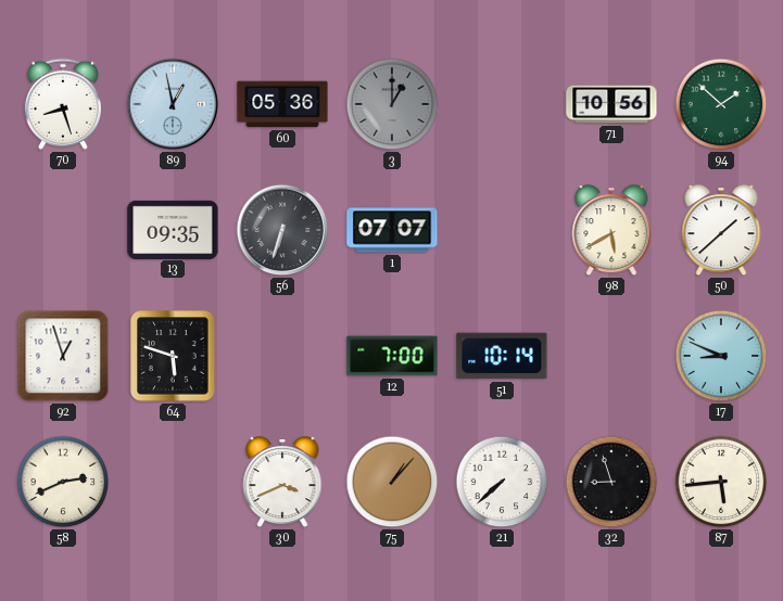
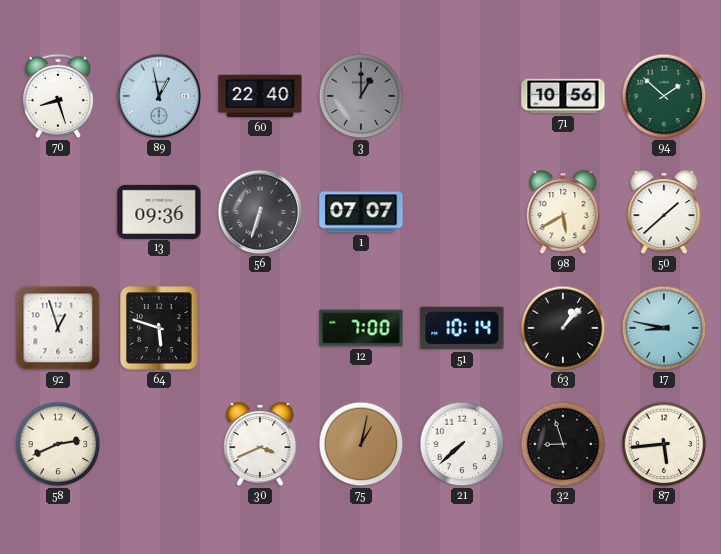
60: 05:36 -> 22:40 (260, 96)
13: 09:35 -> 09:36 (159, 211)
63: none -> 1:07 (563, 328)
17: 8:49 -> 8:47 (664, 328)
75: 1:07 -> 1:02 (361, 444)
